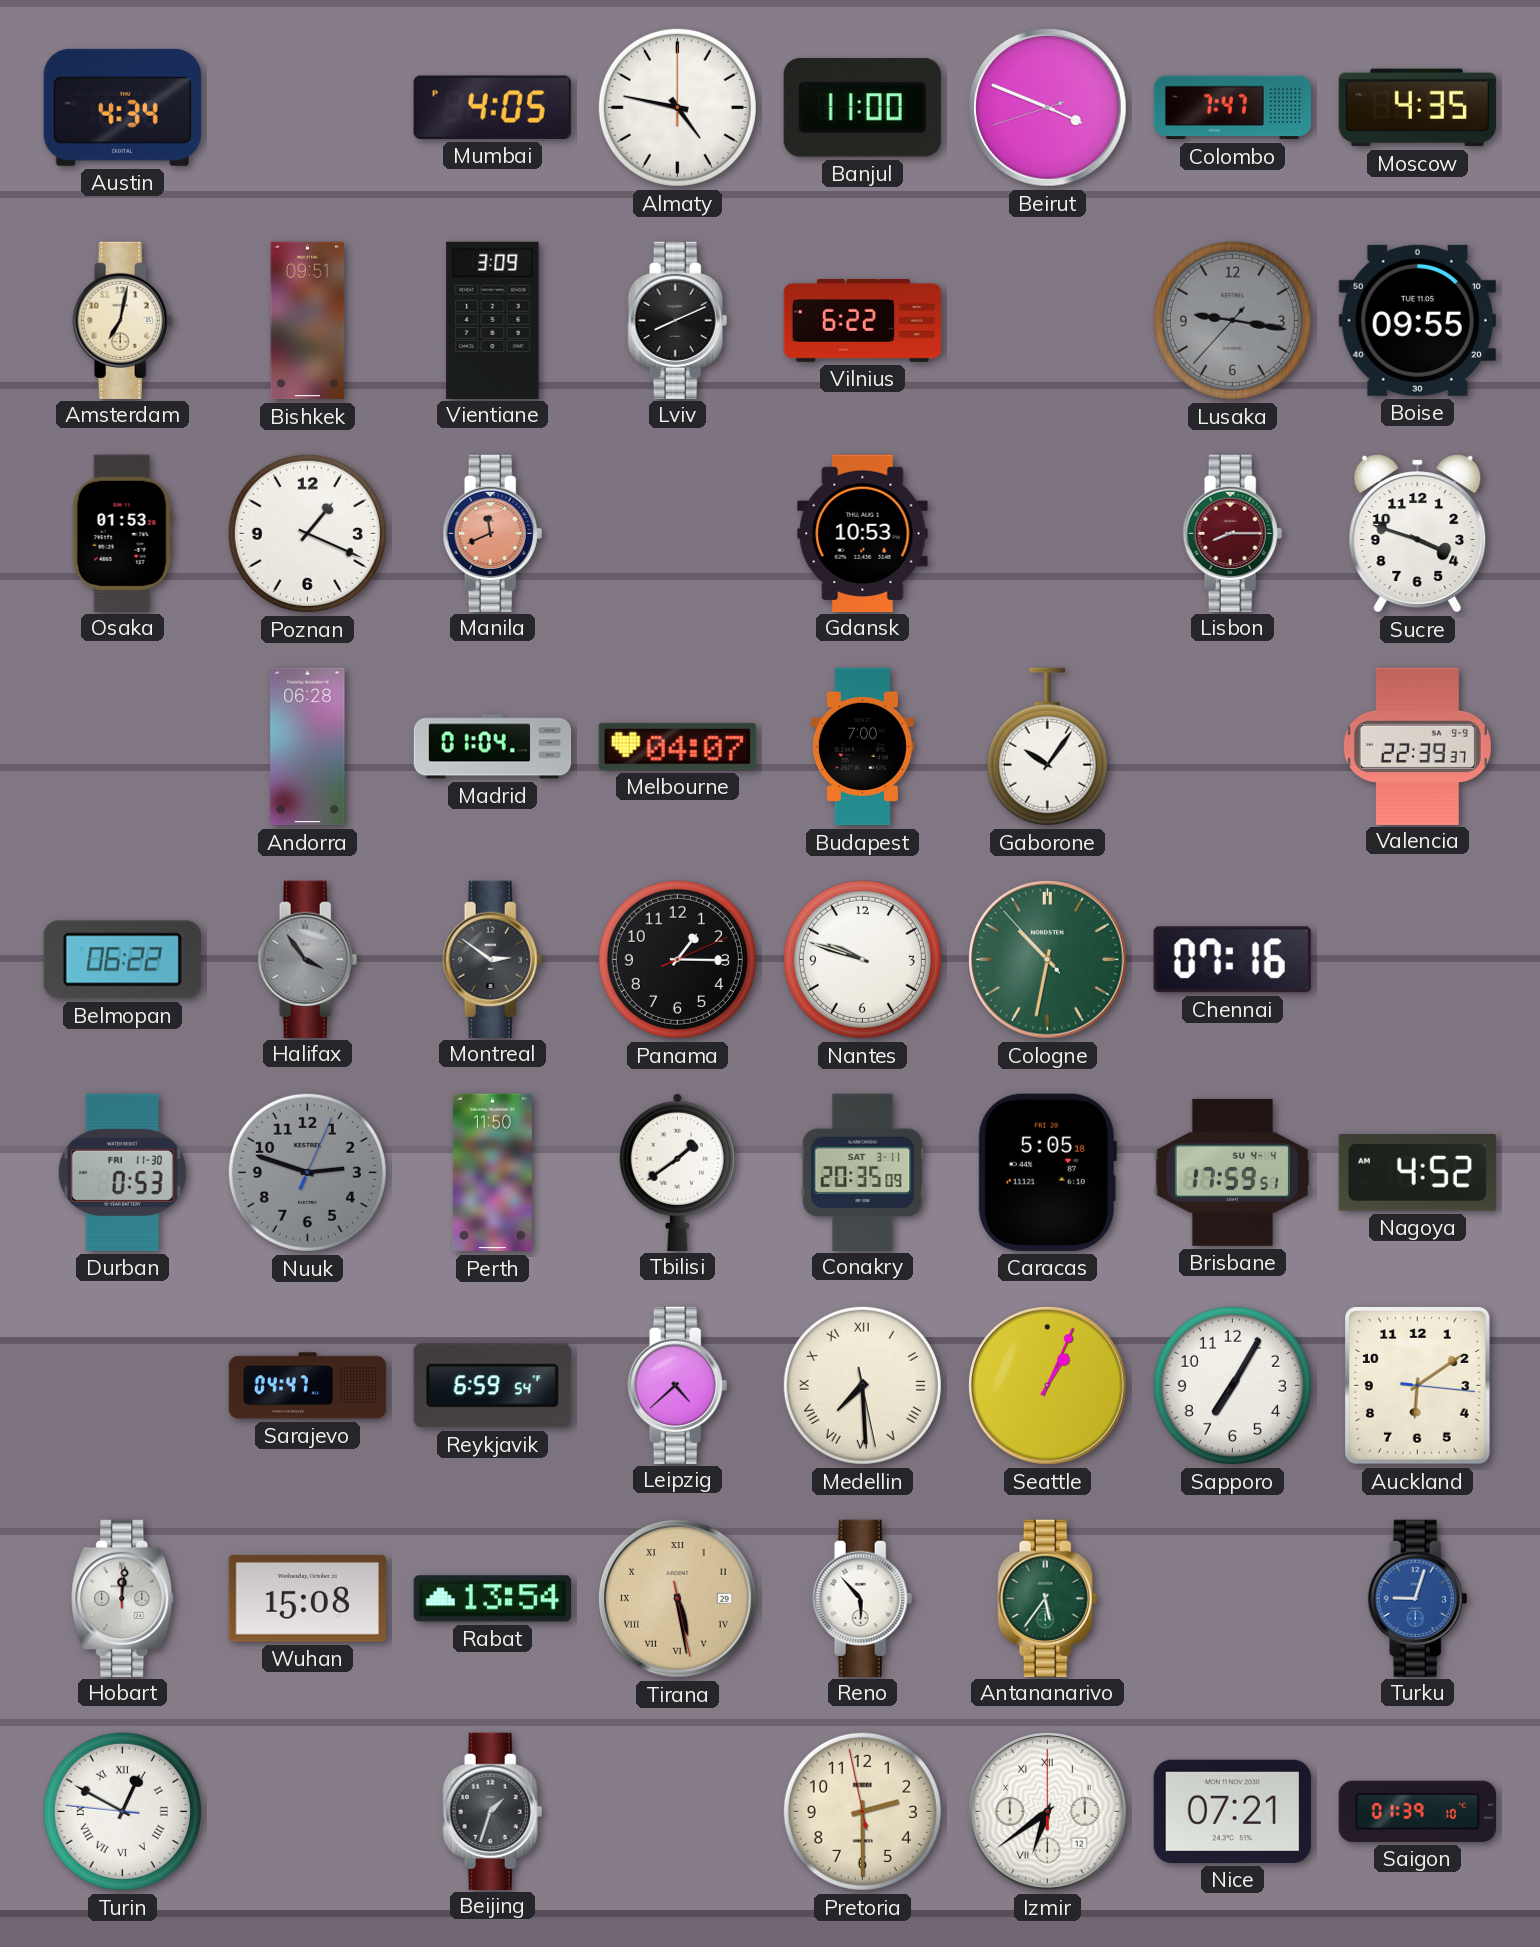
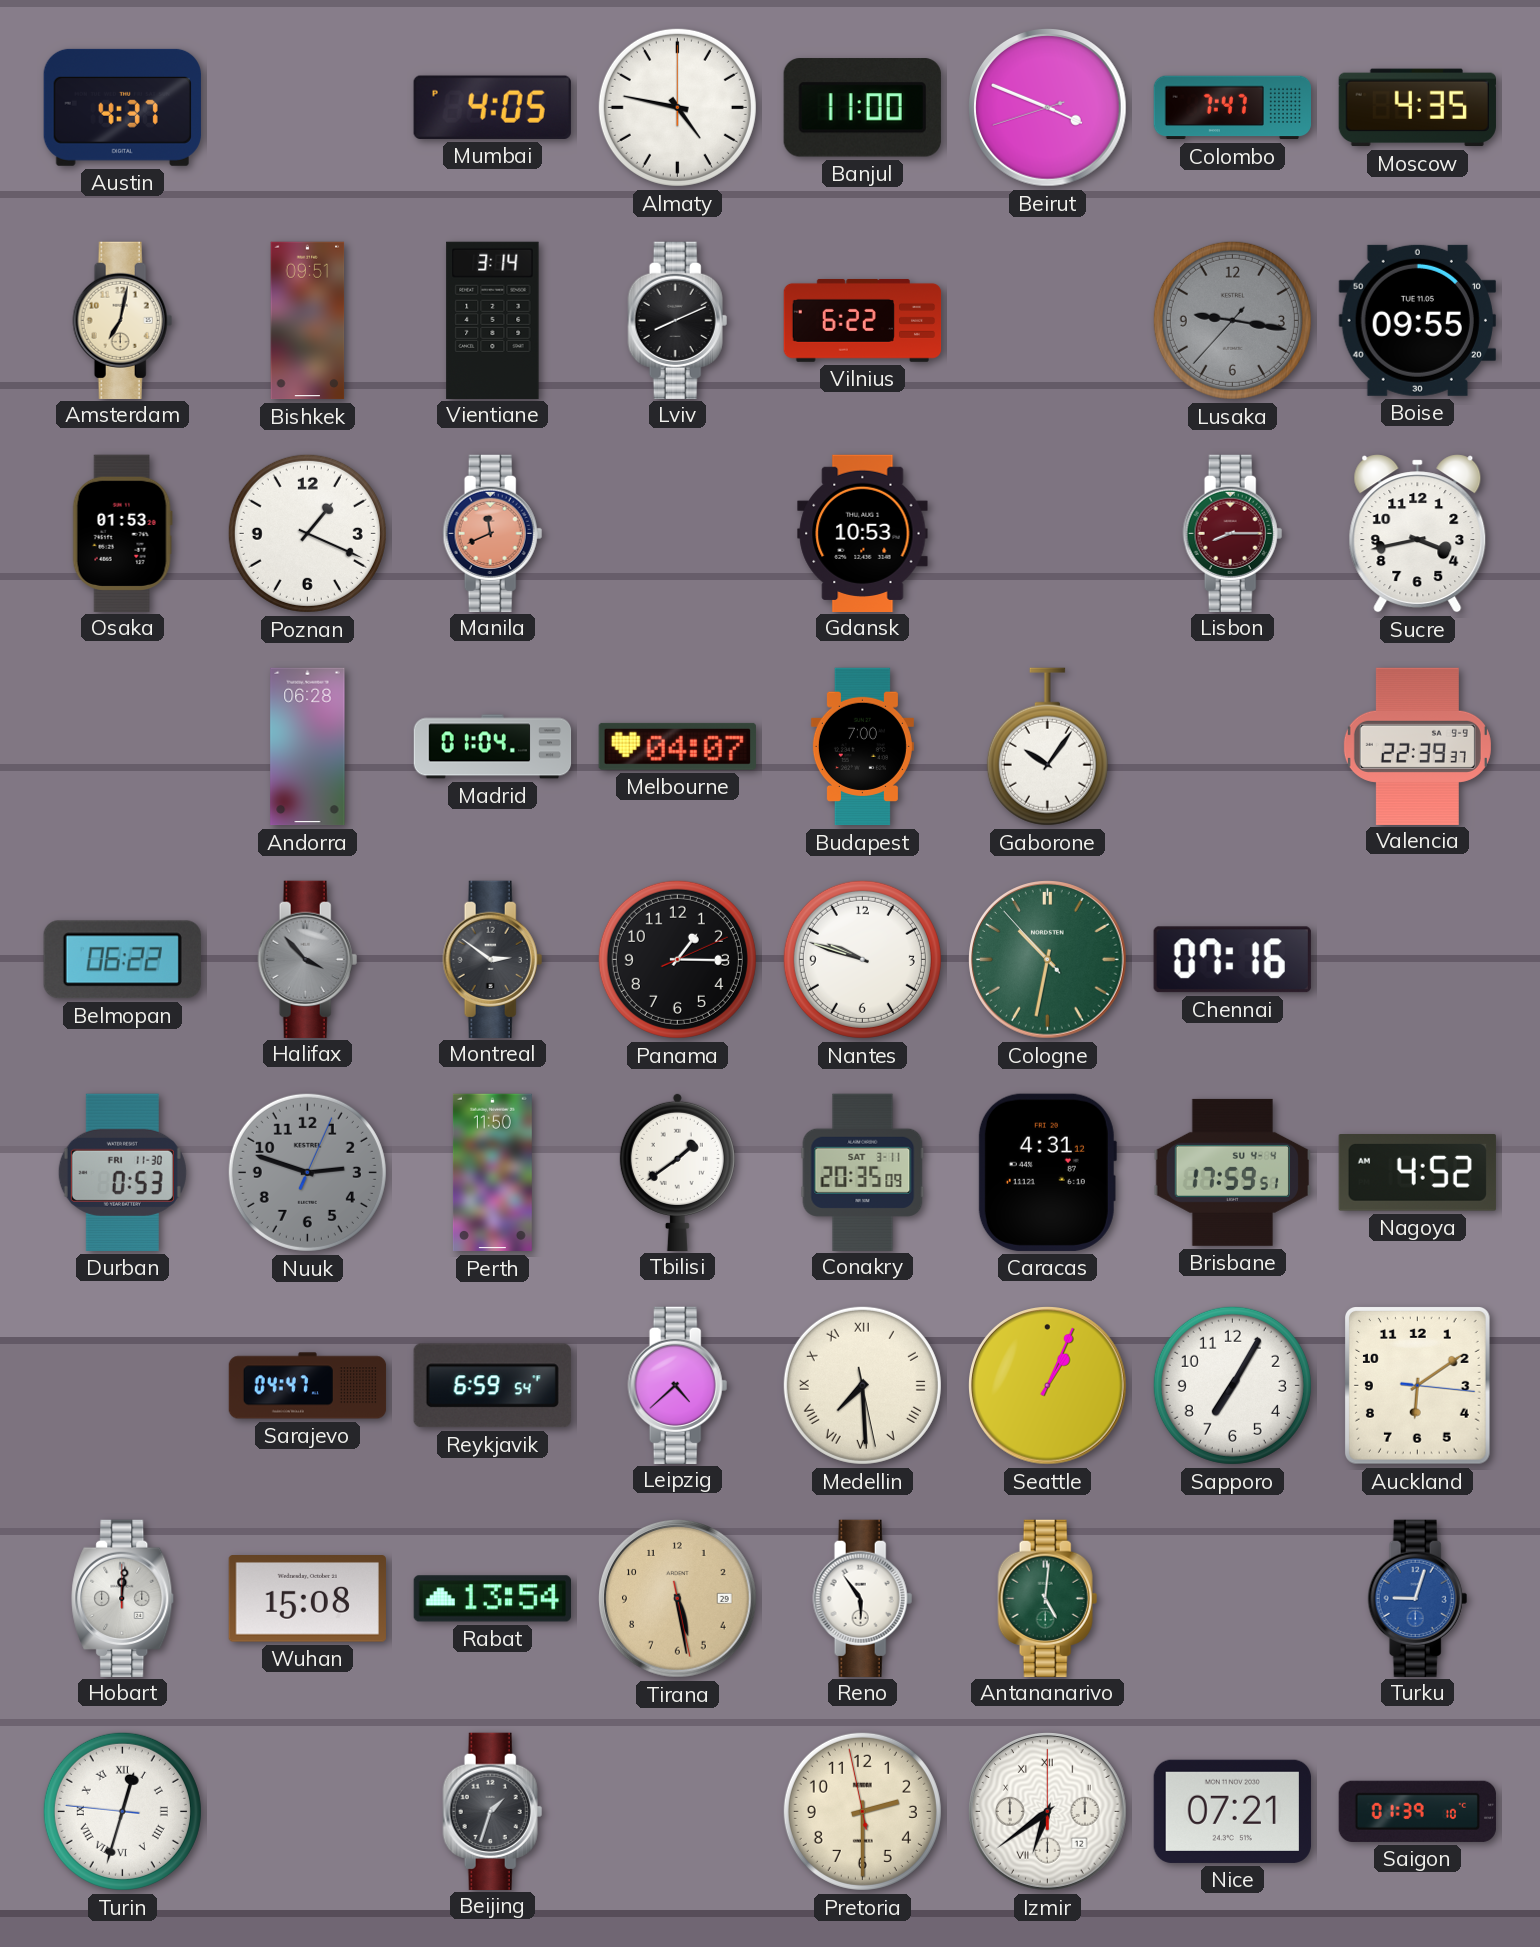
Austin: 4:34 -> 4:37 (122, 107)
Vientiane: 3:09 -> 3:14 (493, 320)
Sucre: 3:48 -> 3:43 (1418, 534)
Halifax: 3:54 -> 3:53 (308, 959)
Caracas: 5:05 -> 4:31 (1047, 1172)
Tirana numerals: Roman -> Arabic (678, 1599)
Reno: 5:53 -> 5:54 (863, 1598)
Antananarivo: 5:36 -> 5:01 (1048, 1598)
Turin: 12:49 -> 12:32 (122, 1811)
